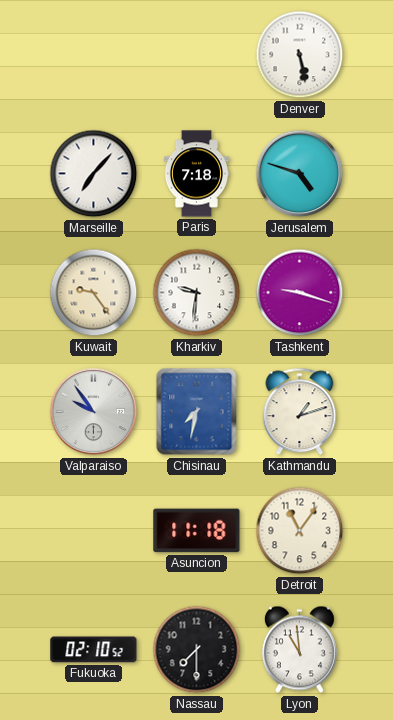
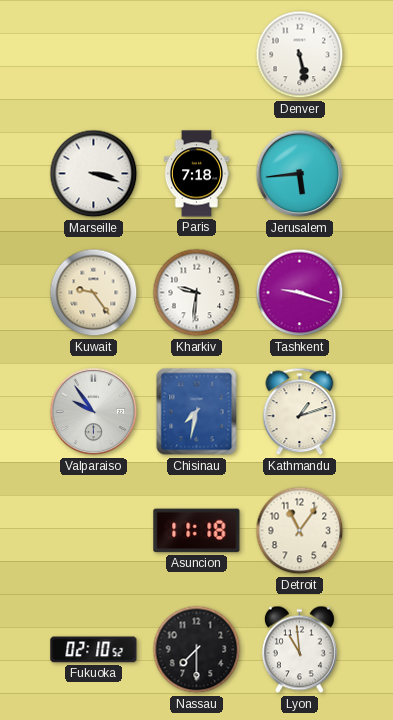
Marseille: 7:07 -> 3:18 (94, 174)
Jerusalem: 4:48 -> 5:44 (300, 174)
